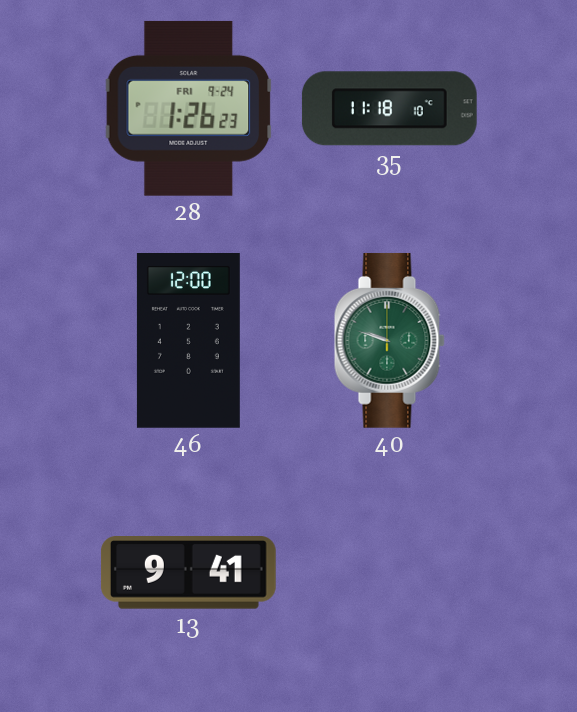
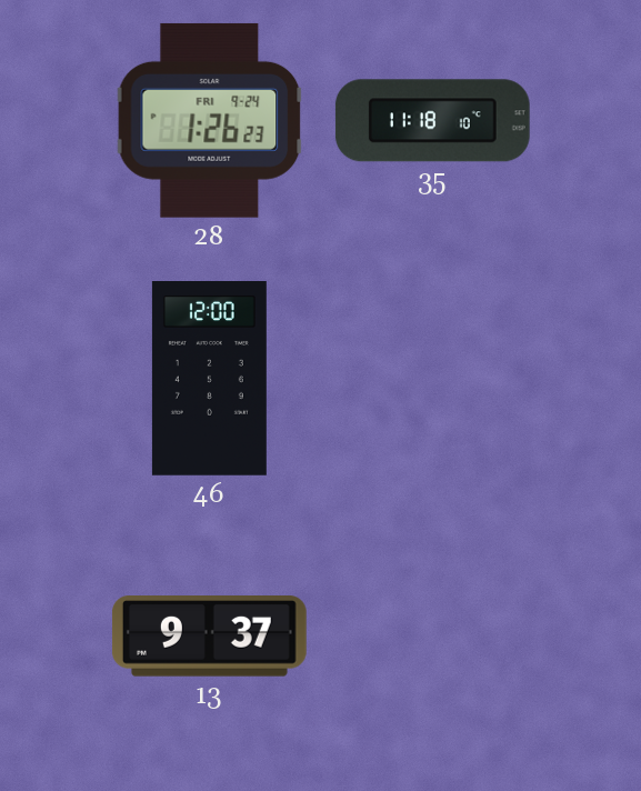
40: 9:48 -> none (389, 340)
13: 9:41 -> 9:37 (209, 637)
